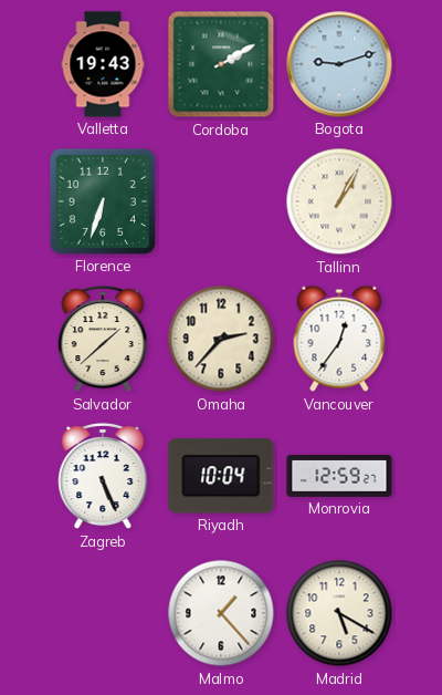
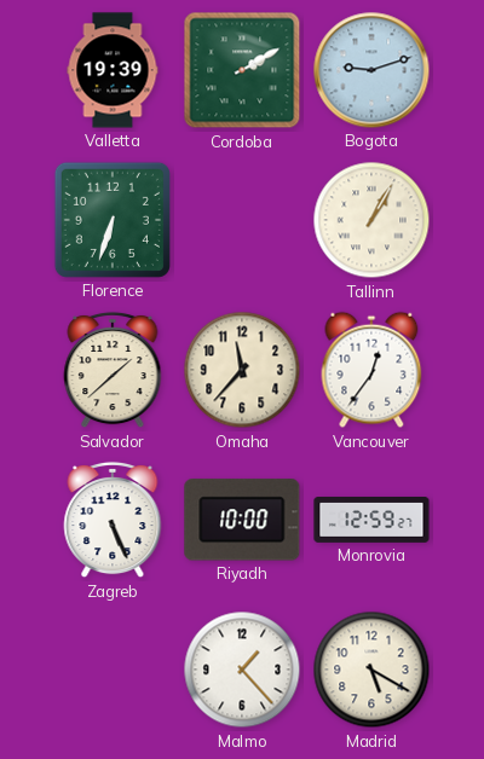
Valletta: 19:43 -> 19:39 (113, 70)
Omaha: 2:37 -> 11:37 (242, 370)
Riyadh: 10:04 -> 10:00 (242, 520)
